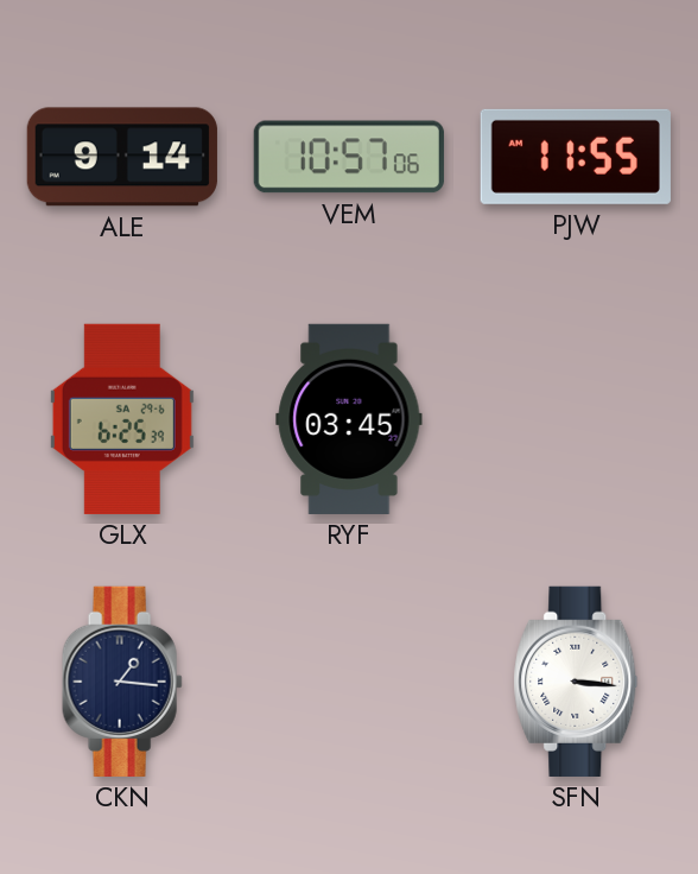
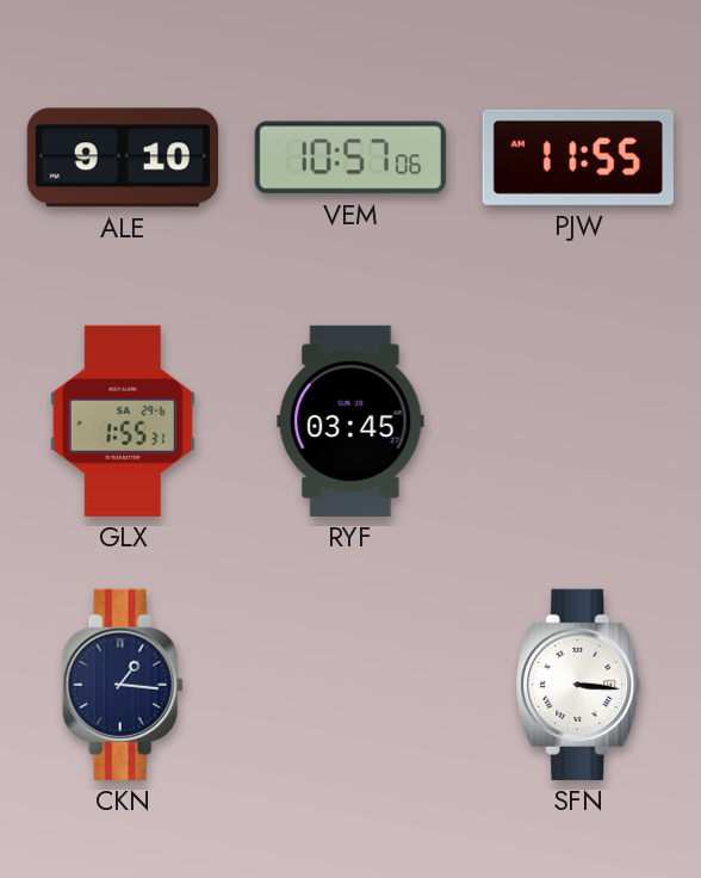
ALE: 9:14 -> 9:10 (123, 157)
GLX: 6:25 -> 1:55 (123, 421)
